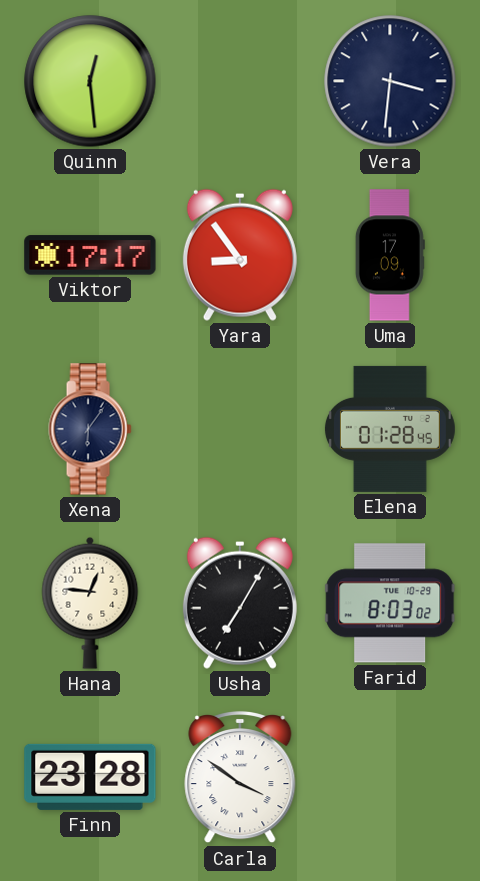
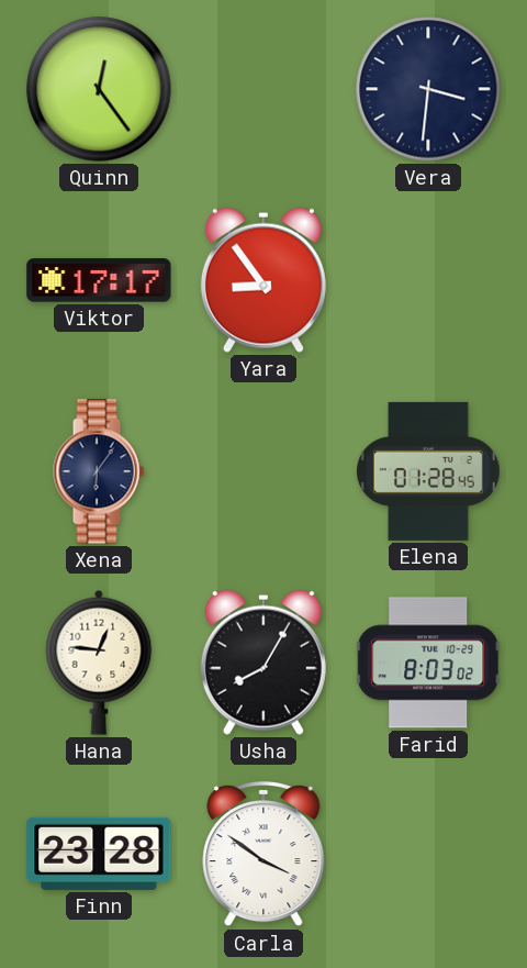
Quinn: 12:29 -> 12:24 (99, 89)
Uma: 17:09 -> none (390, 255)
Usha: 7:05 -> 8:05 (263, 663)
